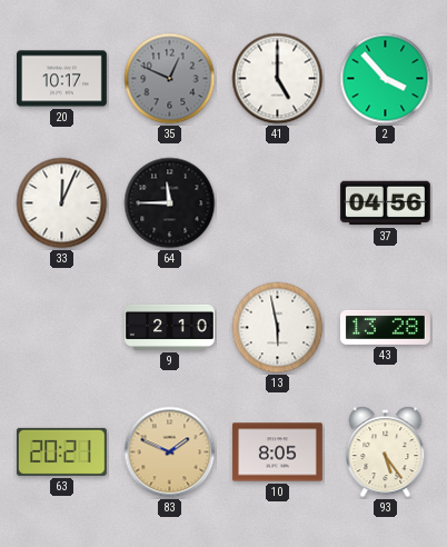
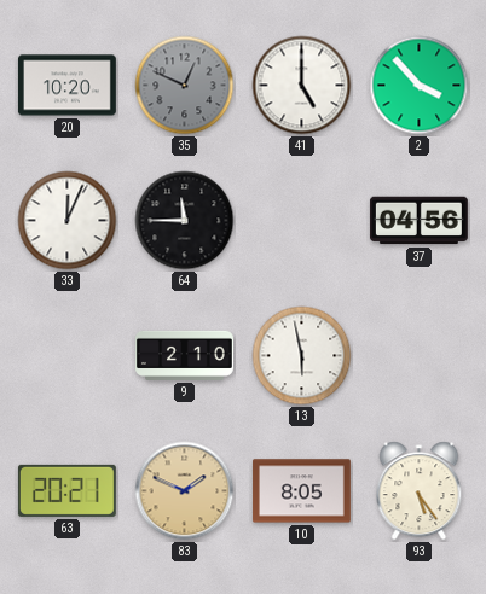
20: 10:17 -> 10:20 (66, 86)
43: 13:28 -> none (385, 327)
